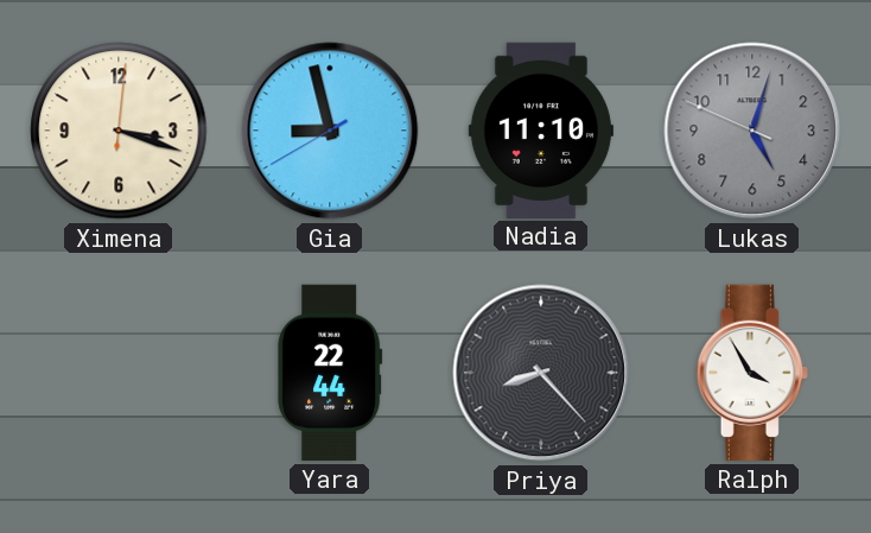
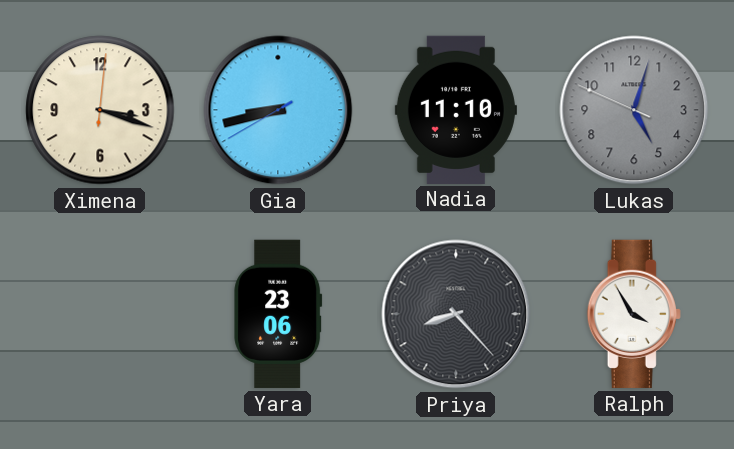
Gia: 8:57 -> 8:42 (278, 110)
Yara: 22:44 -> 23:06 (278, 314)
